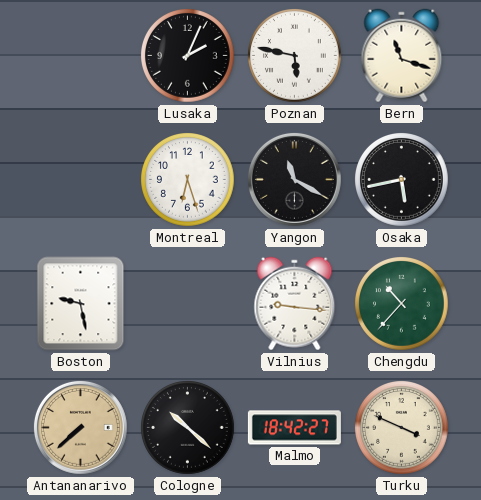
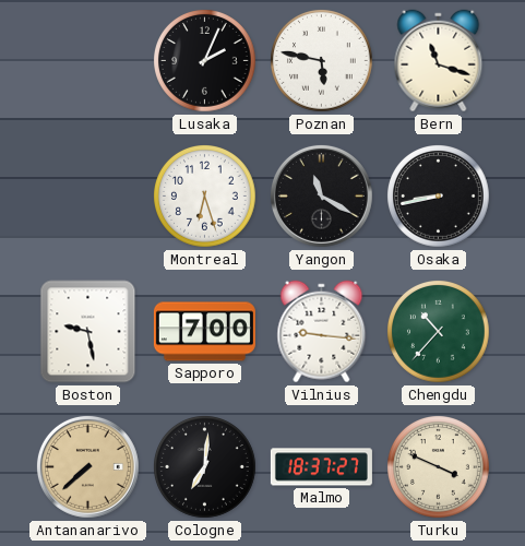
Osaka: 5:43 -> 8:43 (439, 197)
Sapporo: none -> 7:00 (204, 332)
Cologne: 10:22 -> 7:01 (205, 467)
Malmo: 18:42 -> 18:37 (321, 467)
